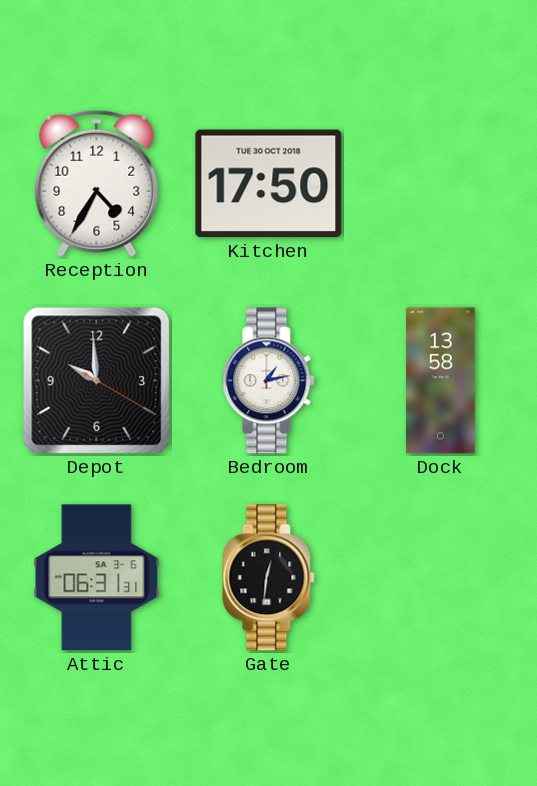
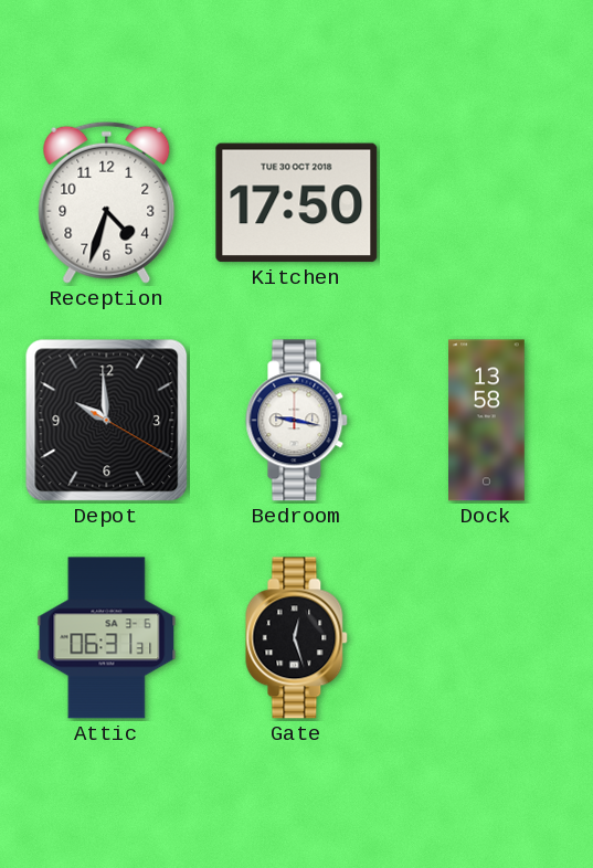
Reception: 4:35 -> 4:33 (107, 202)
Bedroom: 1:13 -> 9:17 (297, 421)
Gate: 12:31 -> 12:27 (297, 638)
